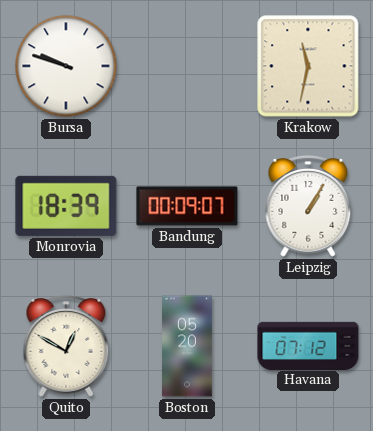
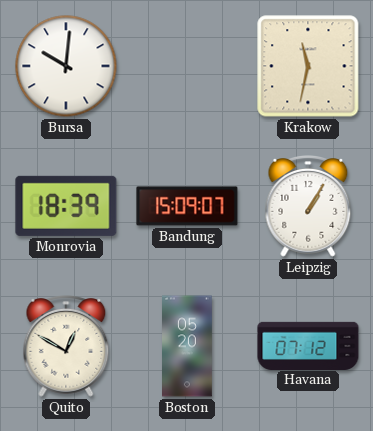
Bursa: 9:48 -> 10:01 (66, 66)
Bandung: 00:09 -> 15:09 (187, 206)
